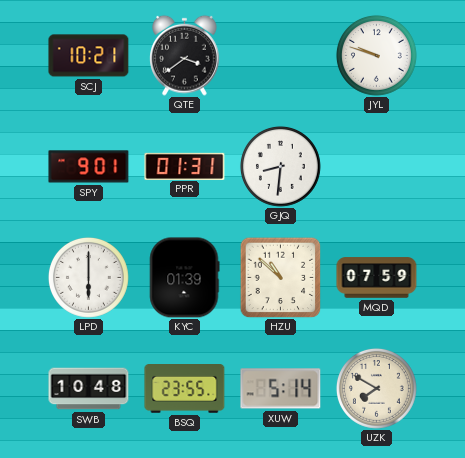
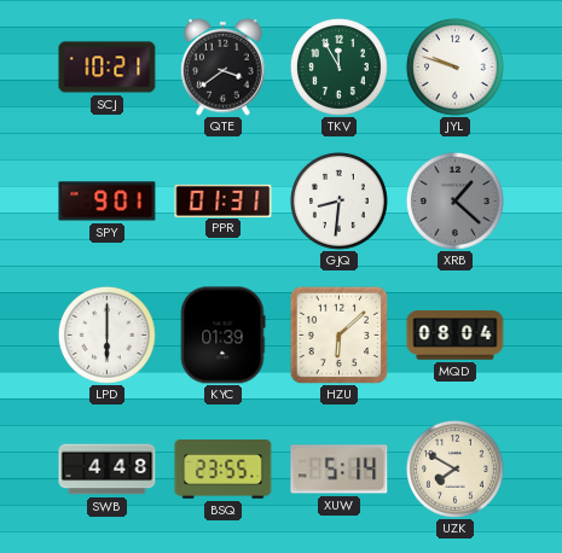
TKV: none -> 11:55 (338, 66)
XRB: none -> 1:22 (454, 200)
HZU: 10:52 -> 6:08 (338, 334)
MQD: 07:59 -> 08:04 (456, 336)
SWB: 10:48 -> 4:48 (108, 470)
